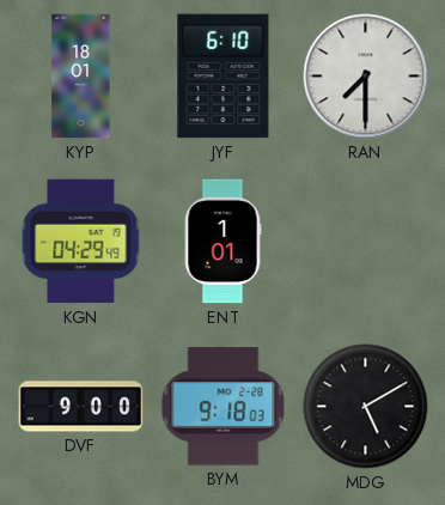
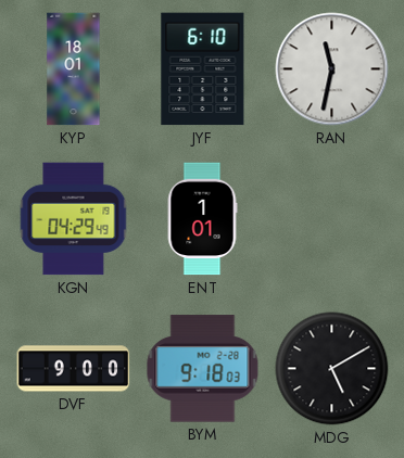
RAN: 7:30 -> 11:32 (332, 69)
